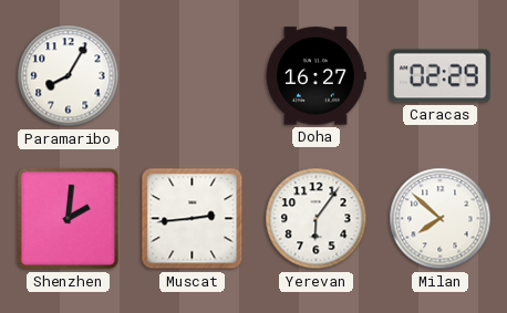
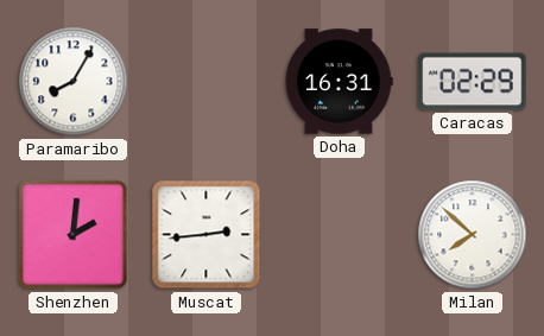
Doha: 16:27 -> 16:31 (339, 82)
Yerevan: 6:06 -> none (317, 219)
